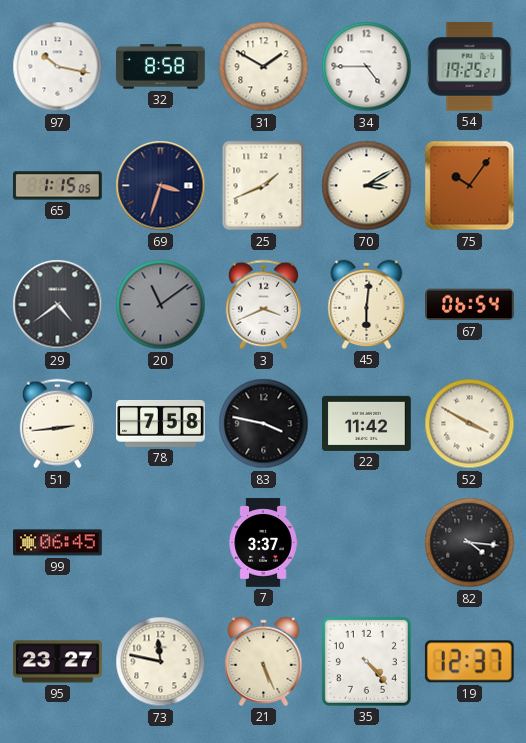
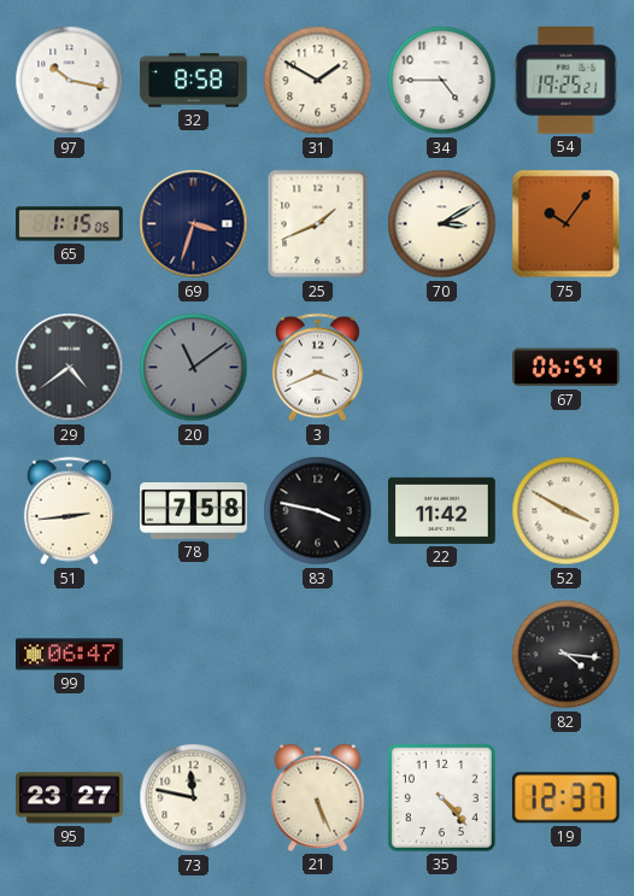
45: 6:01 -> none (367, 304)
99: 06:45 -> 06:47 (70, 655)
7: 3:37 -> none (263, 543)
